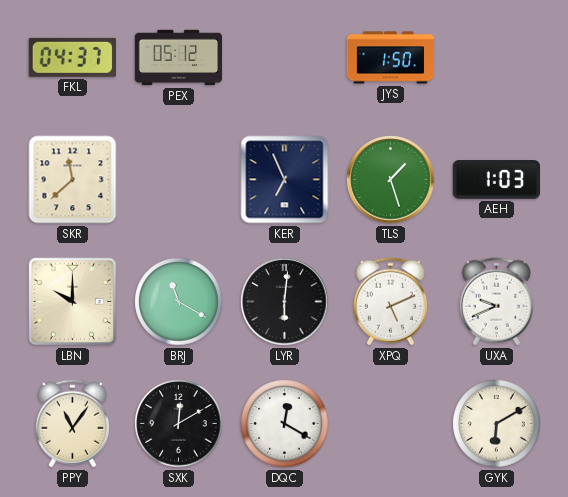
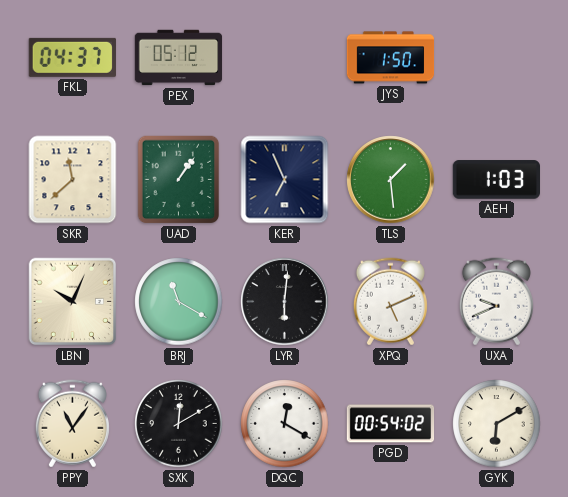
UAD: none -> 1:06 (179, 180)
TLS: 1:27 -> 1:29 (391, 180)
LBN: 10:00 -> 10:04 (73, 302)
PGD: none -> 00:54 (391, 424)
